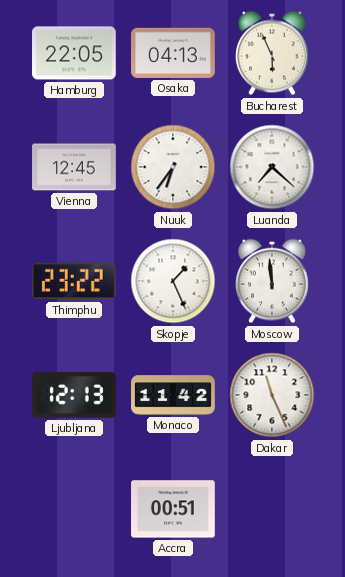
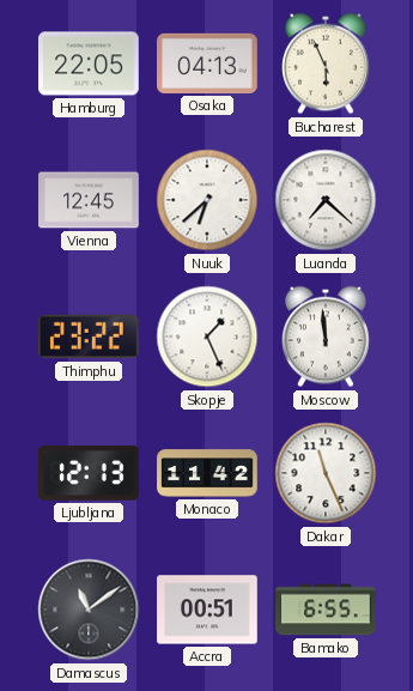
Nuuk: 6:36 -> 6:38 (207, 200)
Damascus: none -> 11:09 (89, 610)
Bamako: none -> 6:55 (326, 610)
